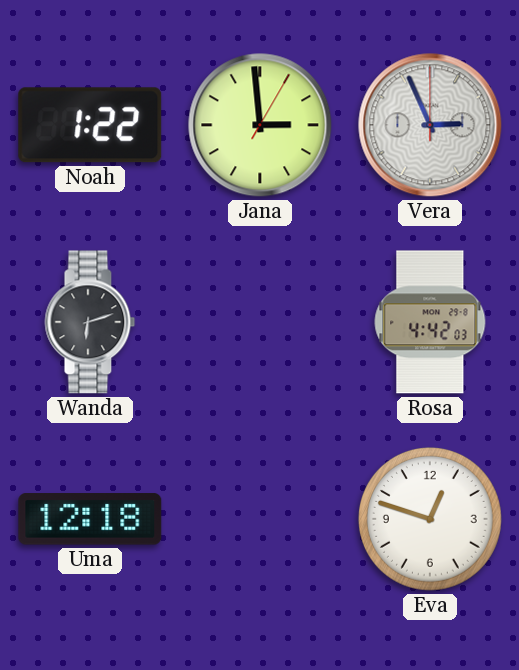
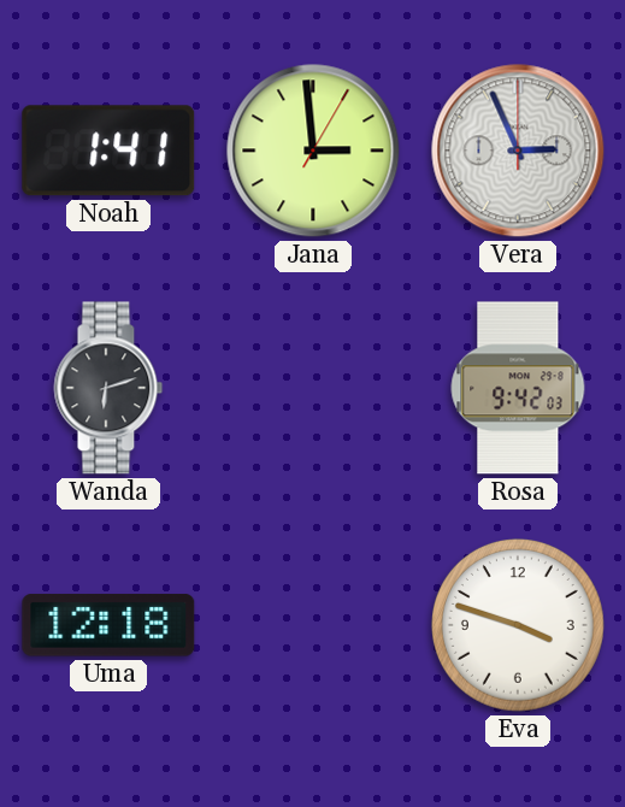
Noah: 1:22 -> 1:41 (108, 151)
Rosa: 4:42 -> 9:42 (518, 388)
Eva: 12:48 -> 3:48 (518, 625)
